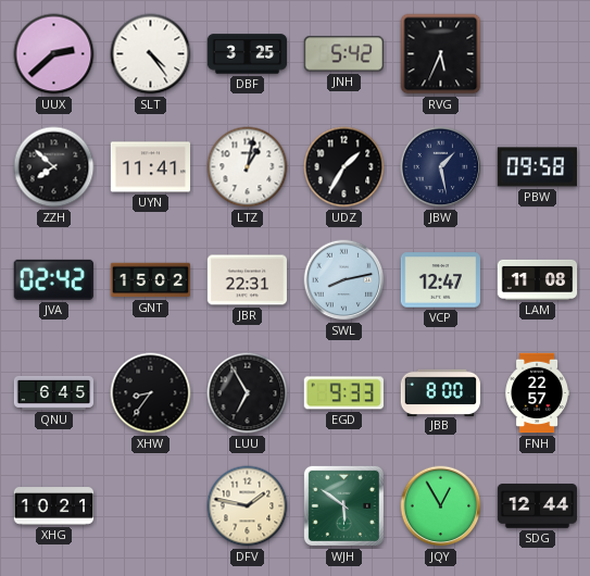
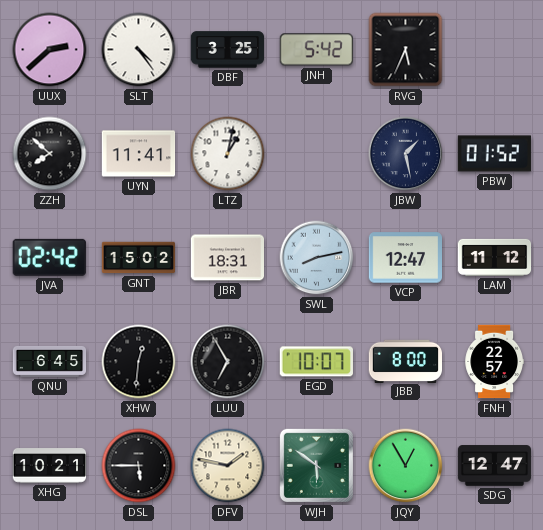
UDZ: 1:35 -> none (344, 167)
PBW: 09:58 -> 01:52 (494, 154)
JBR: 22:31 -> 18:31 (227, 258)
LAM: 11:08 -> 11:12 (495, 257)
XHW: 8:36 -> 12:31 (139, 362)
EGD: 9:33 -> 10:07 (316, 362)
DSL: none -> 5:45 (139, 466)
SDG: 12:44 -> 12:47 (495, 466)
